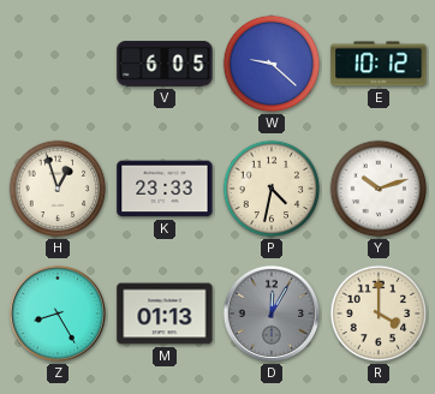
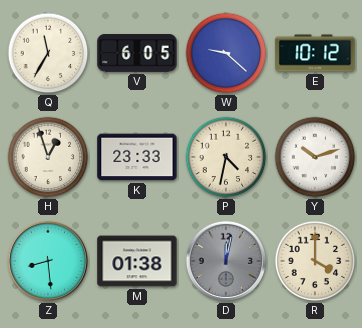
Q: none -> 11:35 (48, 53)
Z: 8:25 -> 8:29 (48, 261)
M: 01:13 -> 01:38 (137, 261)
D: 12:05 -> 12:02 (226, 261)
